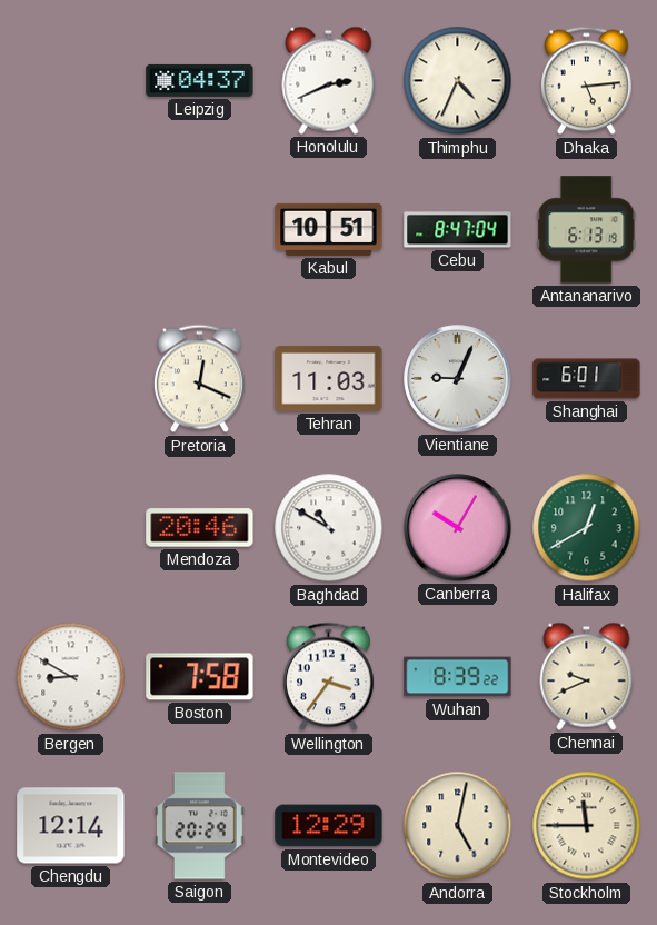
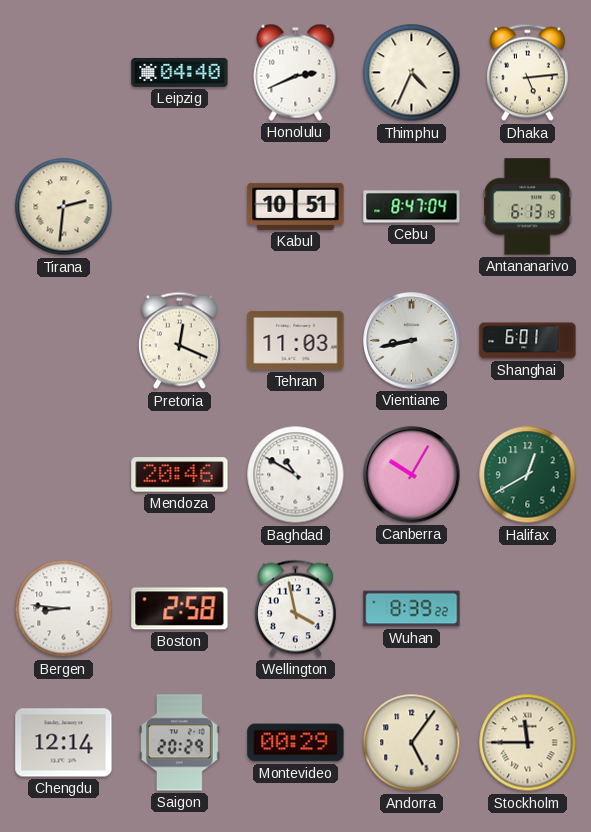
Leipzig: 04:37 -> 04:40 (180, 72)
Tirana: none -> 2:31 (64, 207)
Vientiane: 9:04 -> 8:43 (412, 341)
Bergen: 8:50 -> 8:46 (64, 609)
Boston: 7:58 -> 2:58 (180, 609)
Wellington: 3:36 -> 3:58 (295, 609)
Chennai: 9:41 -> none (587, 676)
Montevideo: 12:29 -> 00:29 (296, 743)
Andorra: 5:02 -> 5:06 (412, 743)
